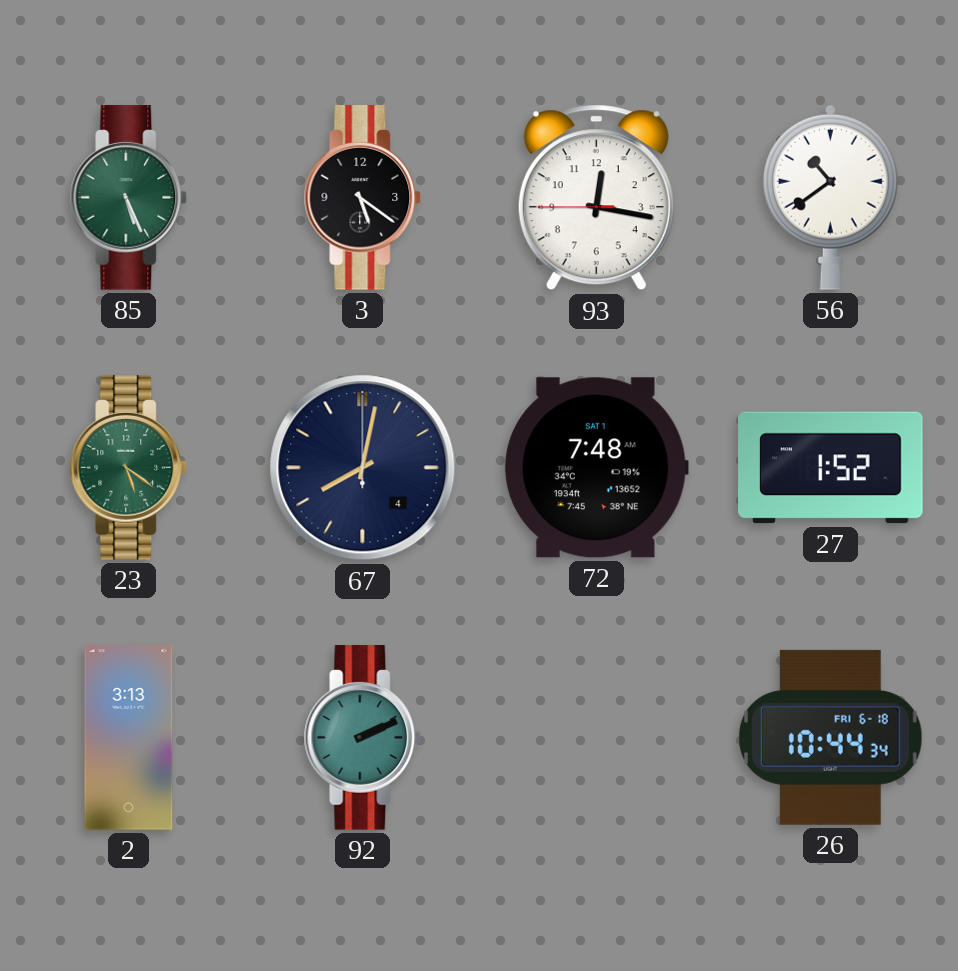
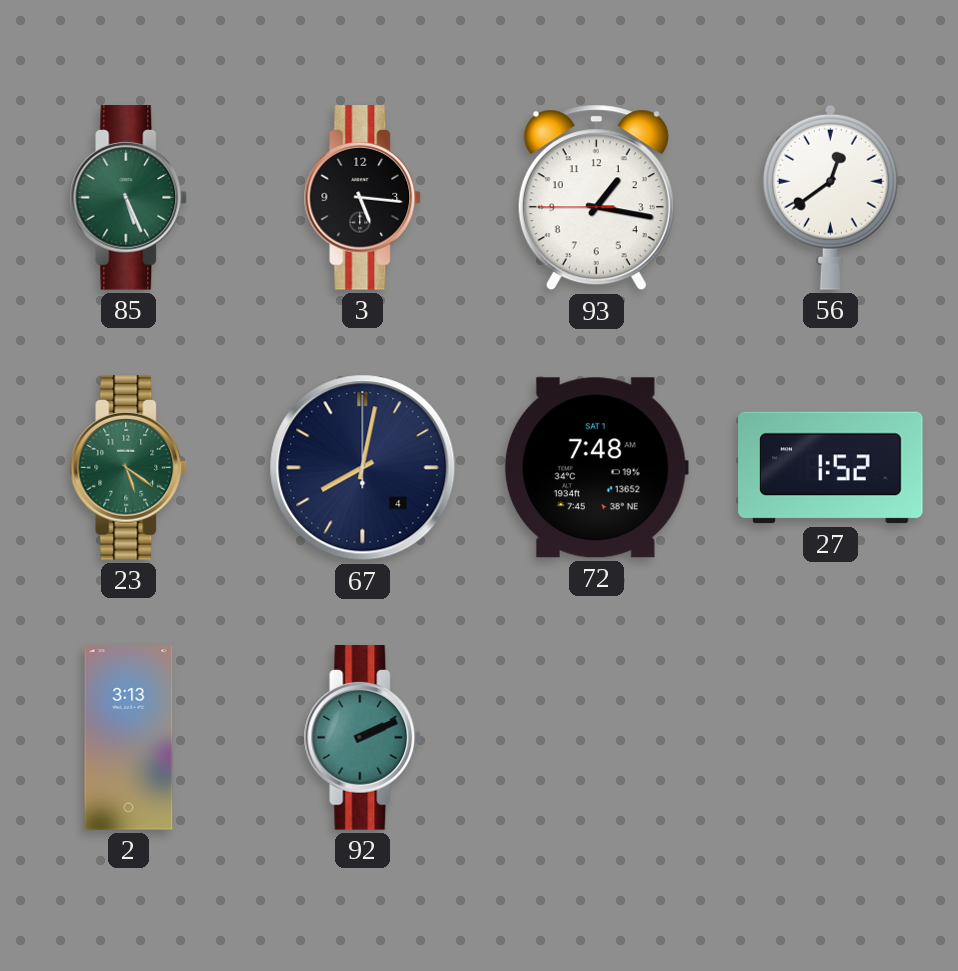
3: 5:21 -> 5:16 (363, 198)
93: 12:16 -> 1:16 (596, 198)
56: 10:39 -> 12:39 (830, 197)
26: 10:44 -> none (831, 737)
